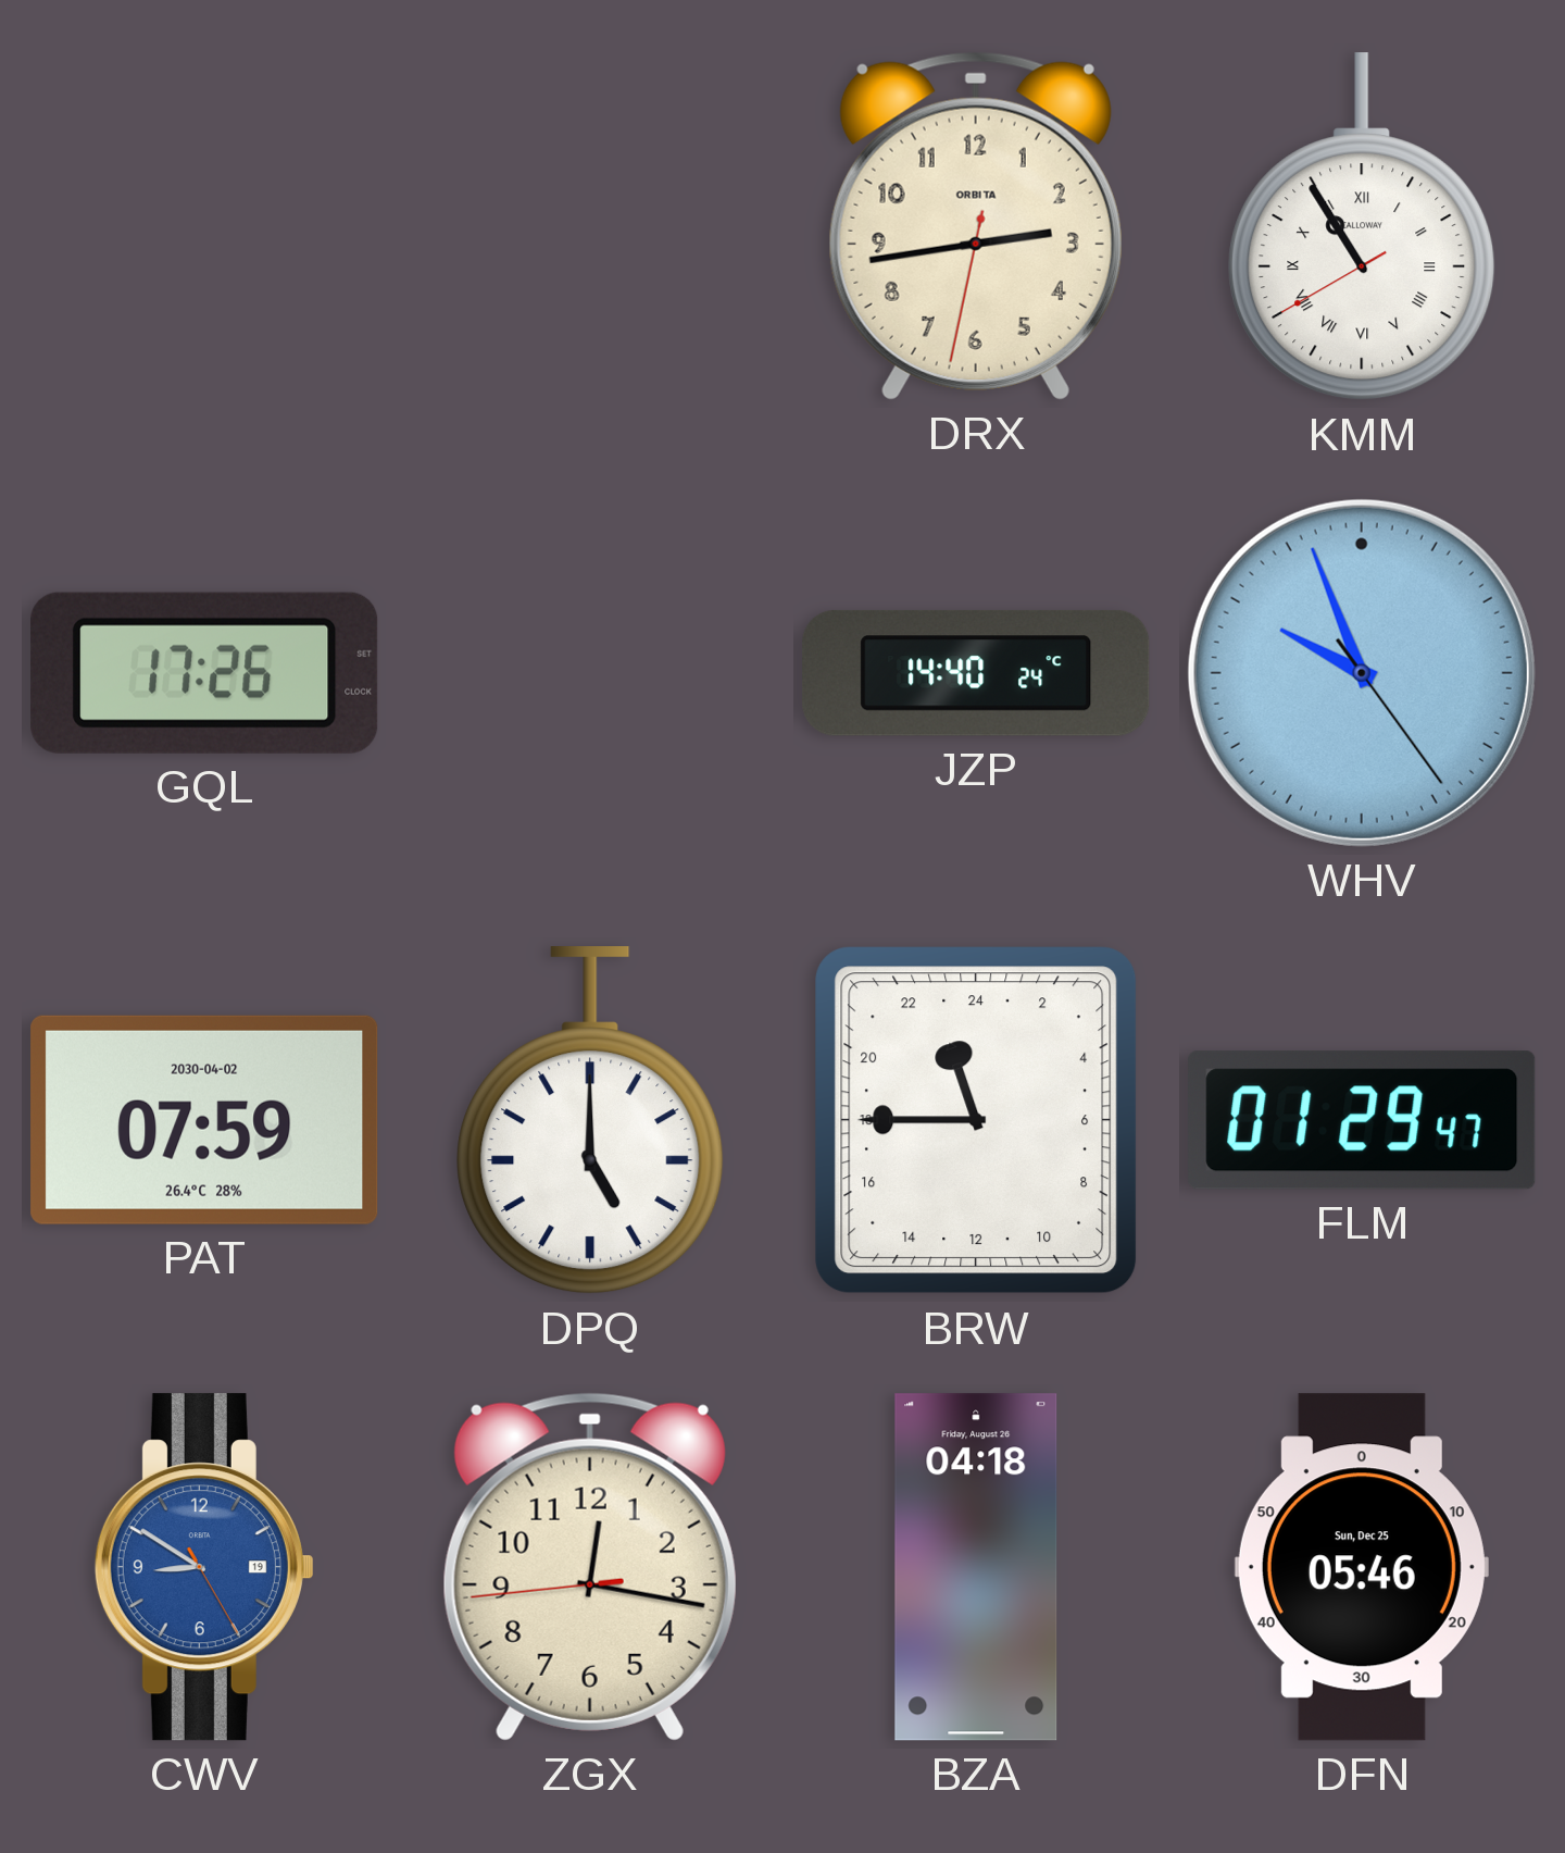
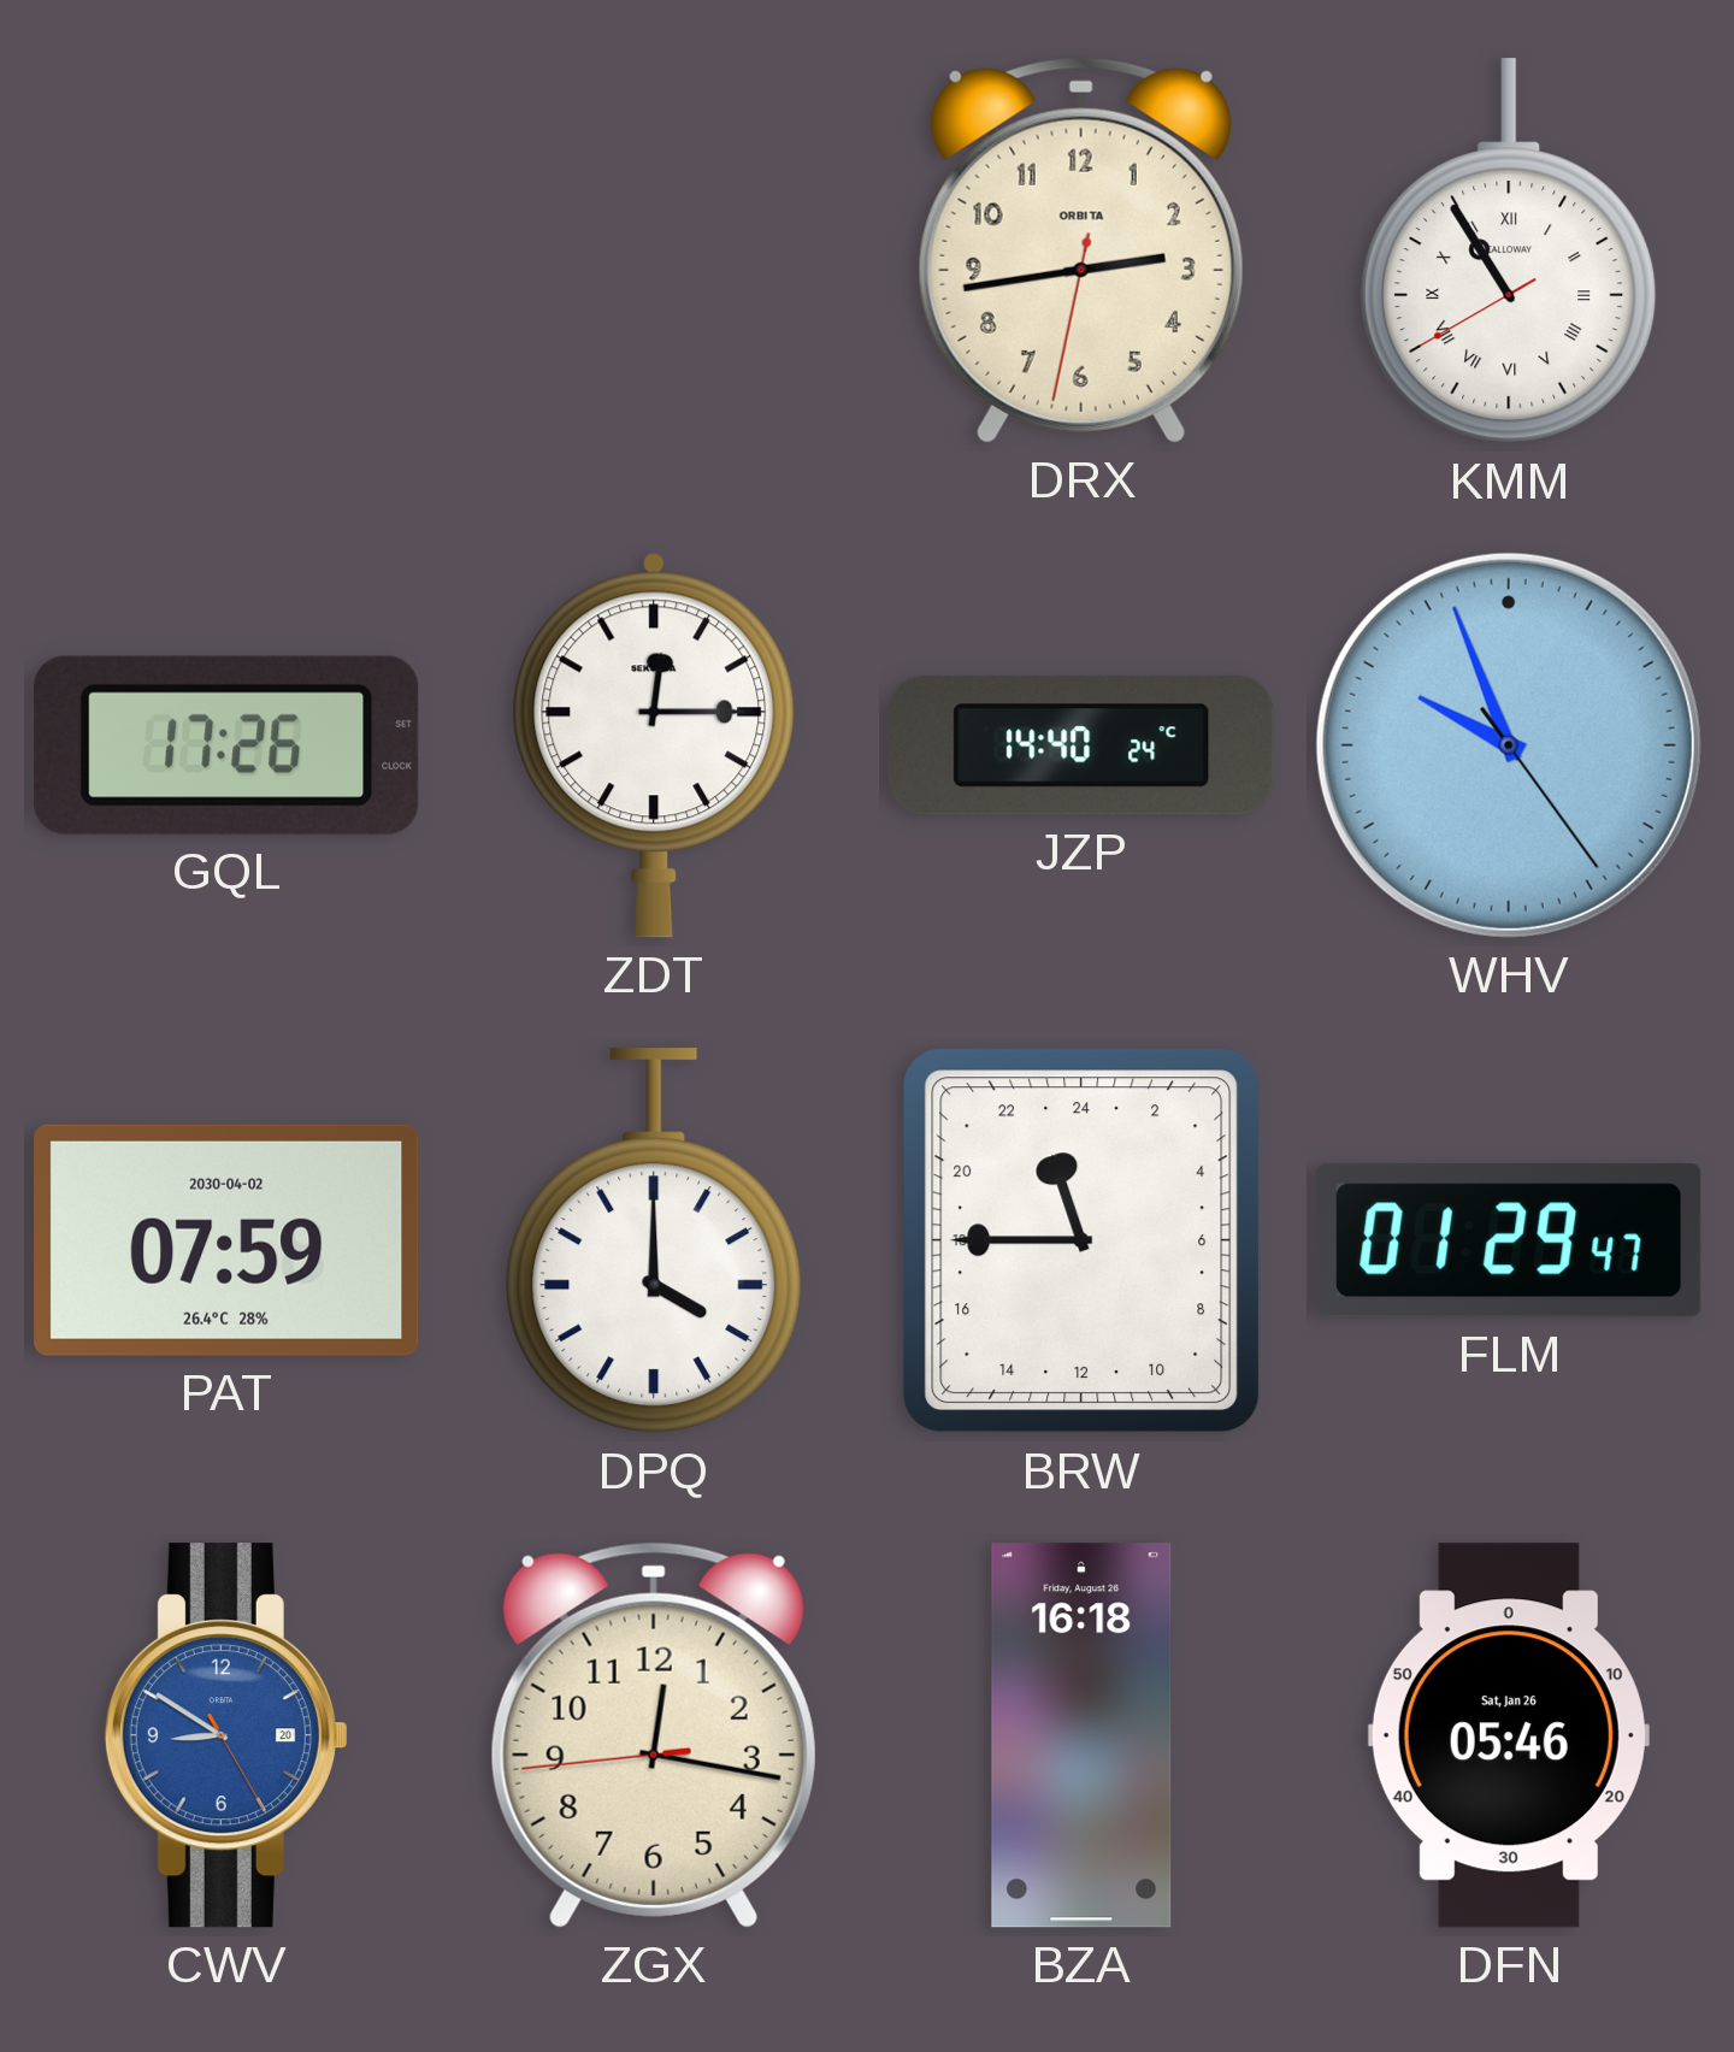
ZDT: none -> 12:15 (654, 745)
DPQ: 5:00 -> 4:00 (654, 1242)
CWV date: 19 -> 20 (226, 1735)
BZA: 04:18 -> 16:18 (1081, 1735)
DFN date: Sun, Dec 25 -> Sat, Jan 26 (1509, 1735)
